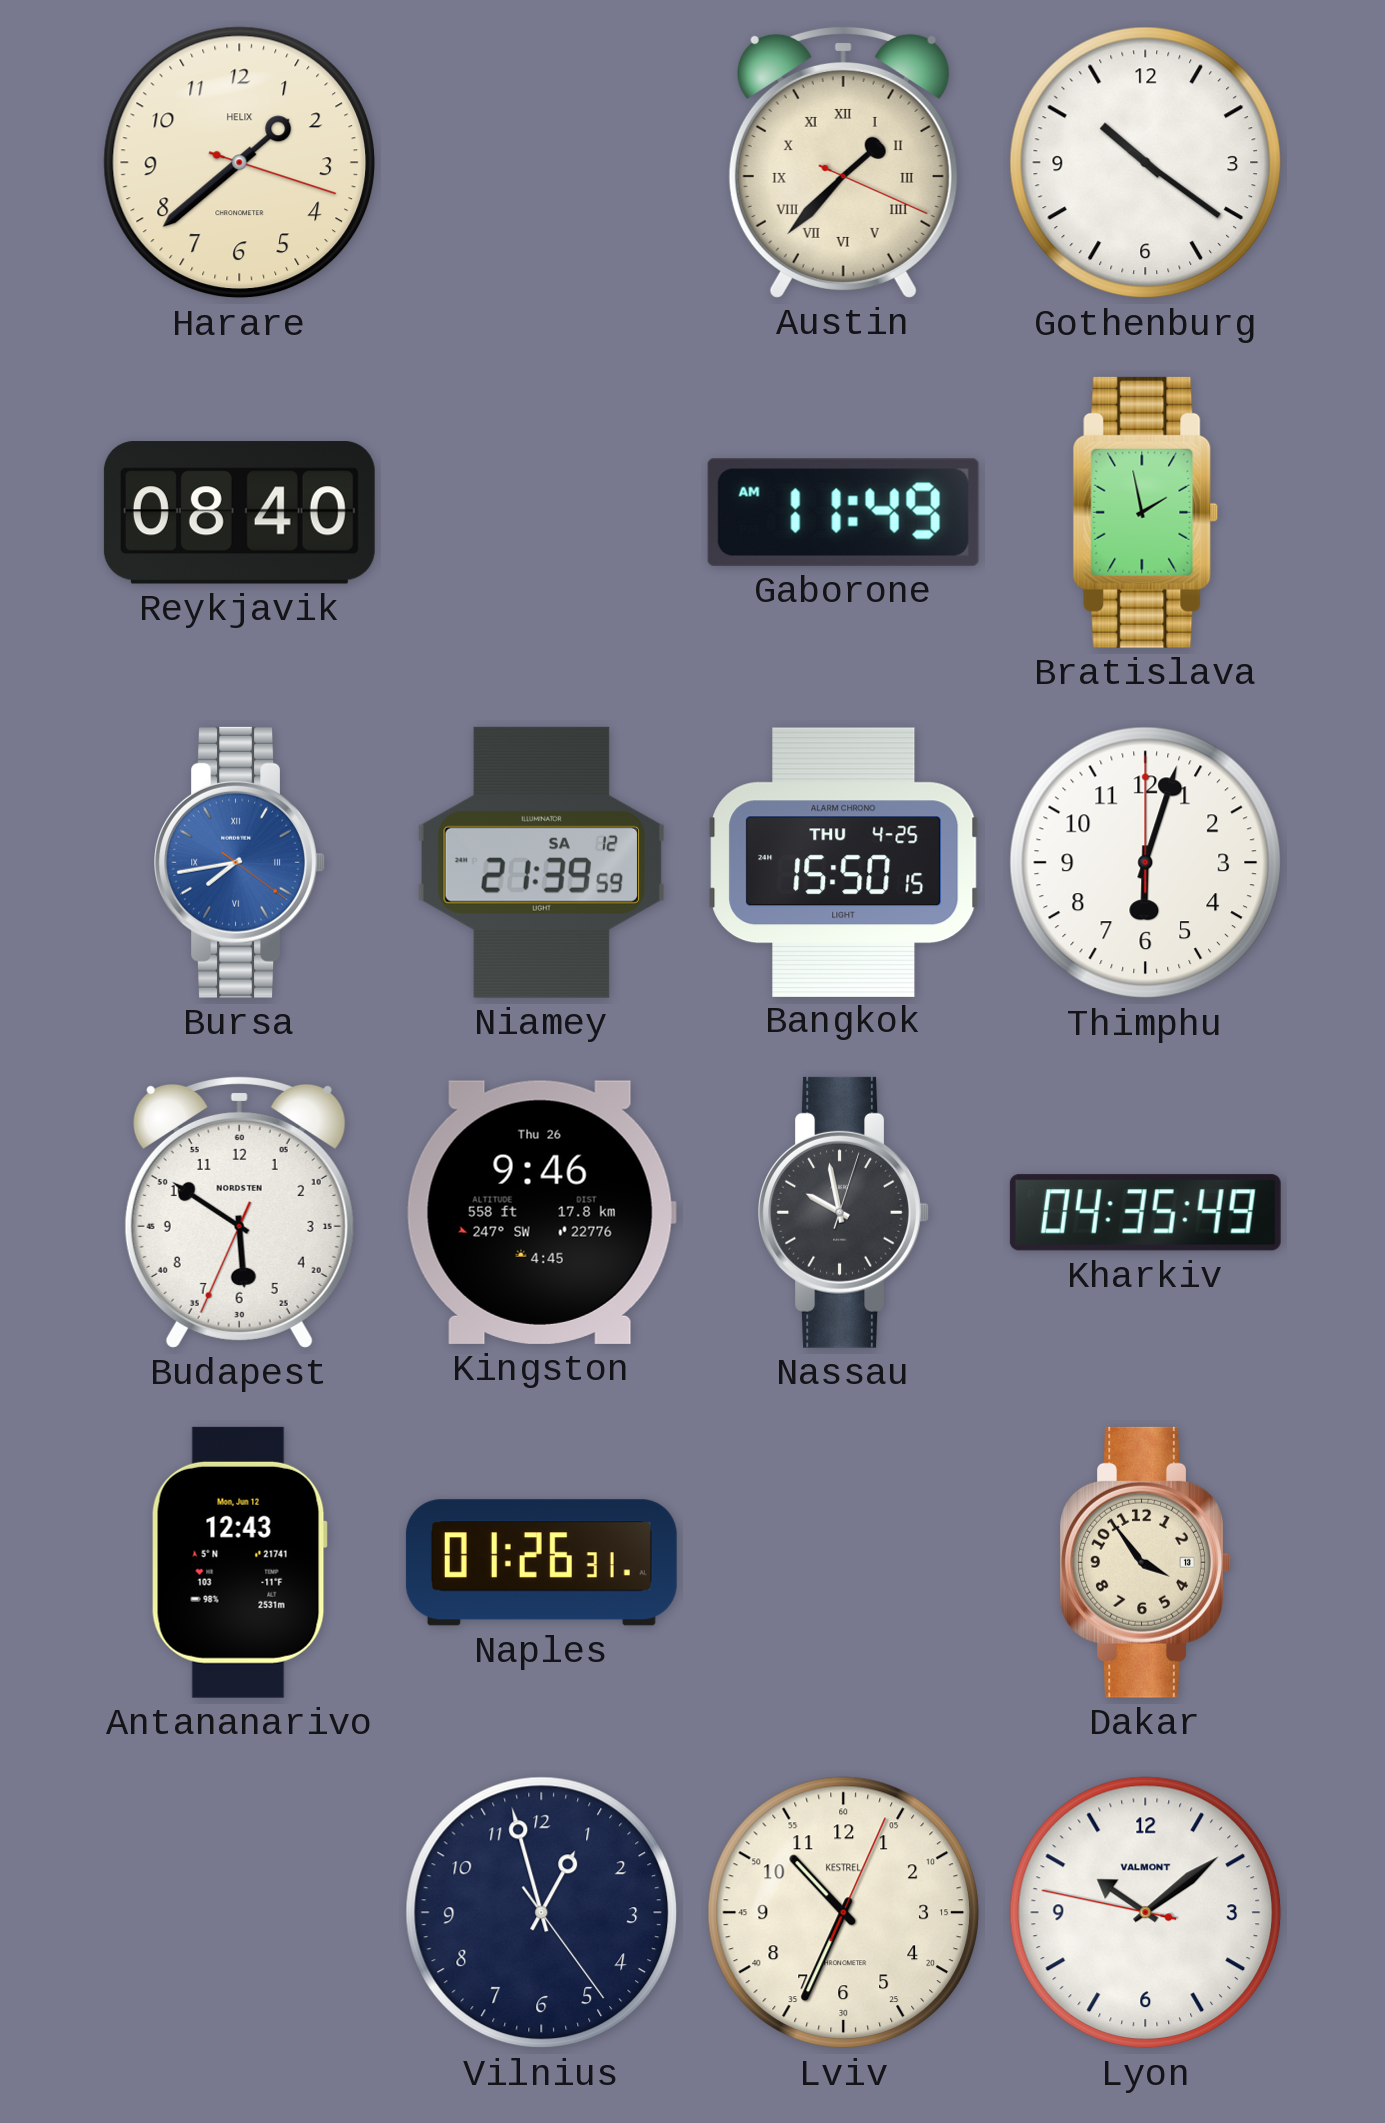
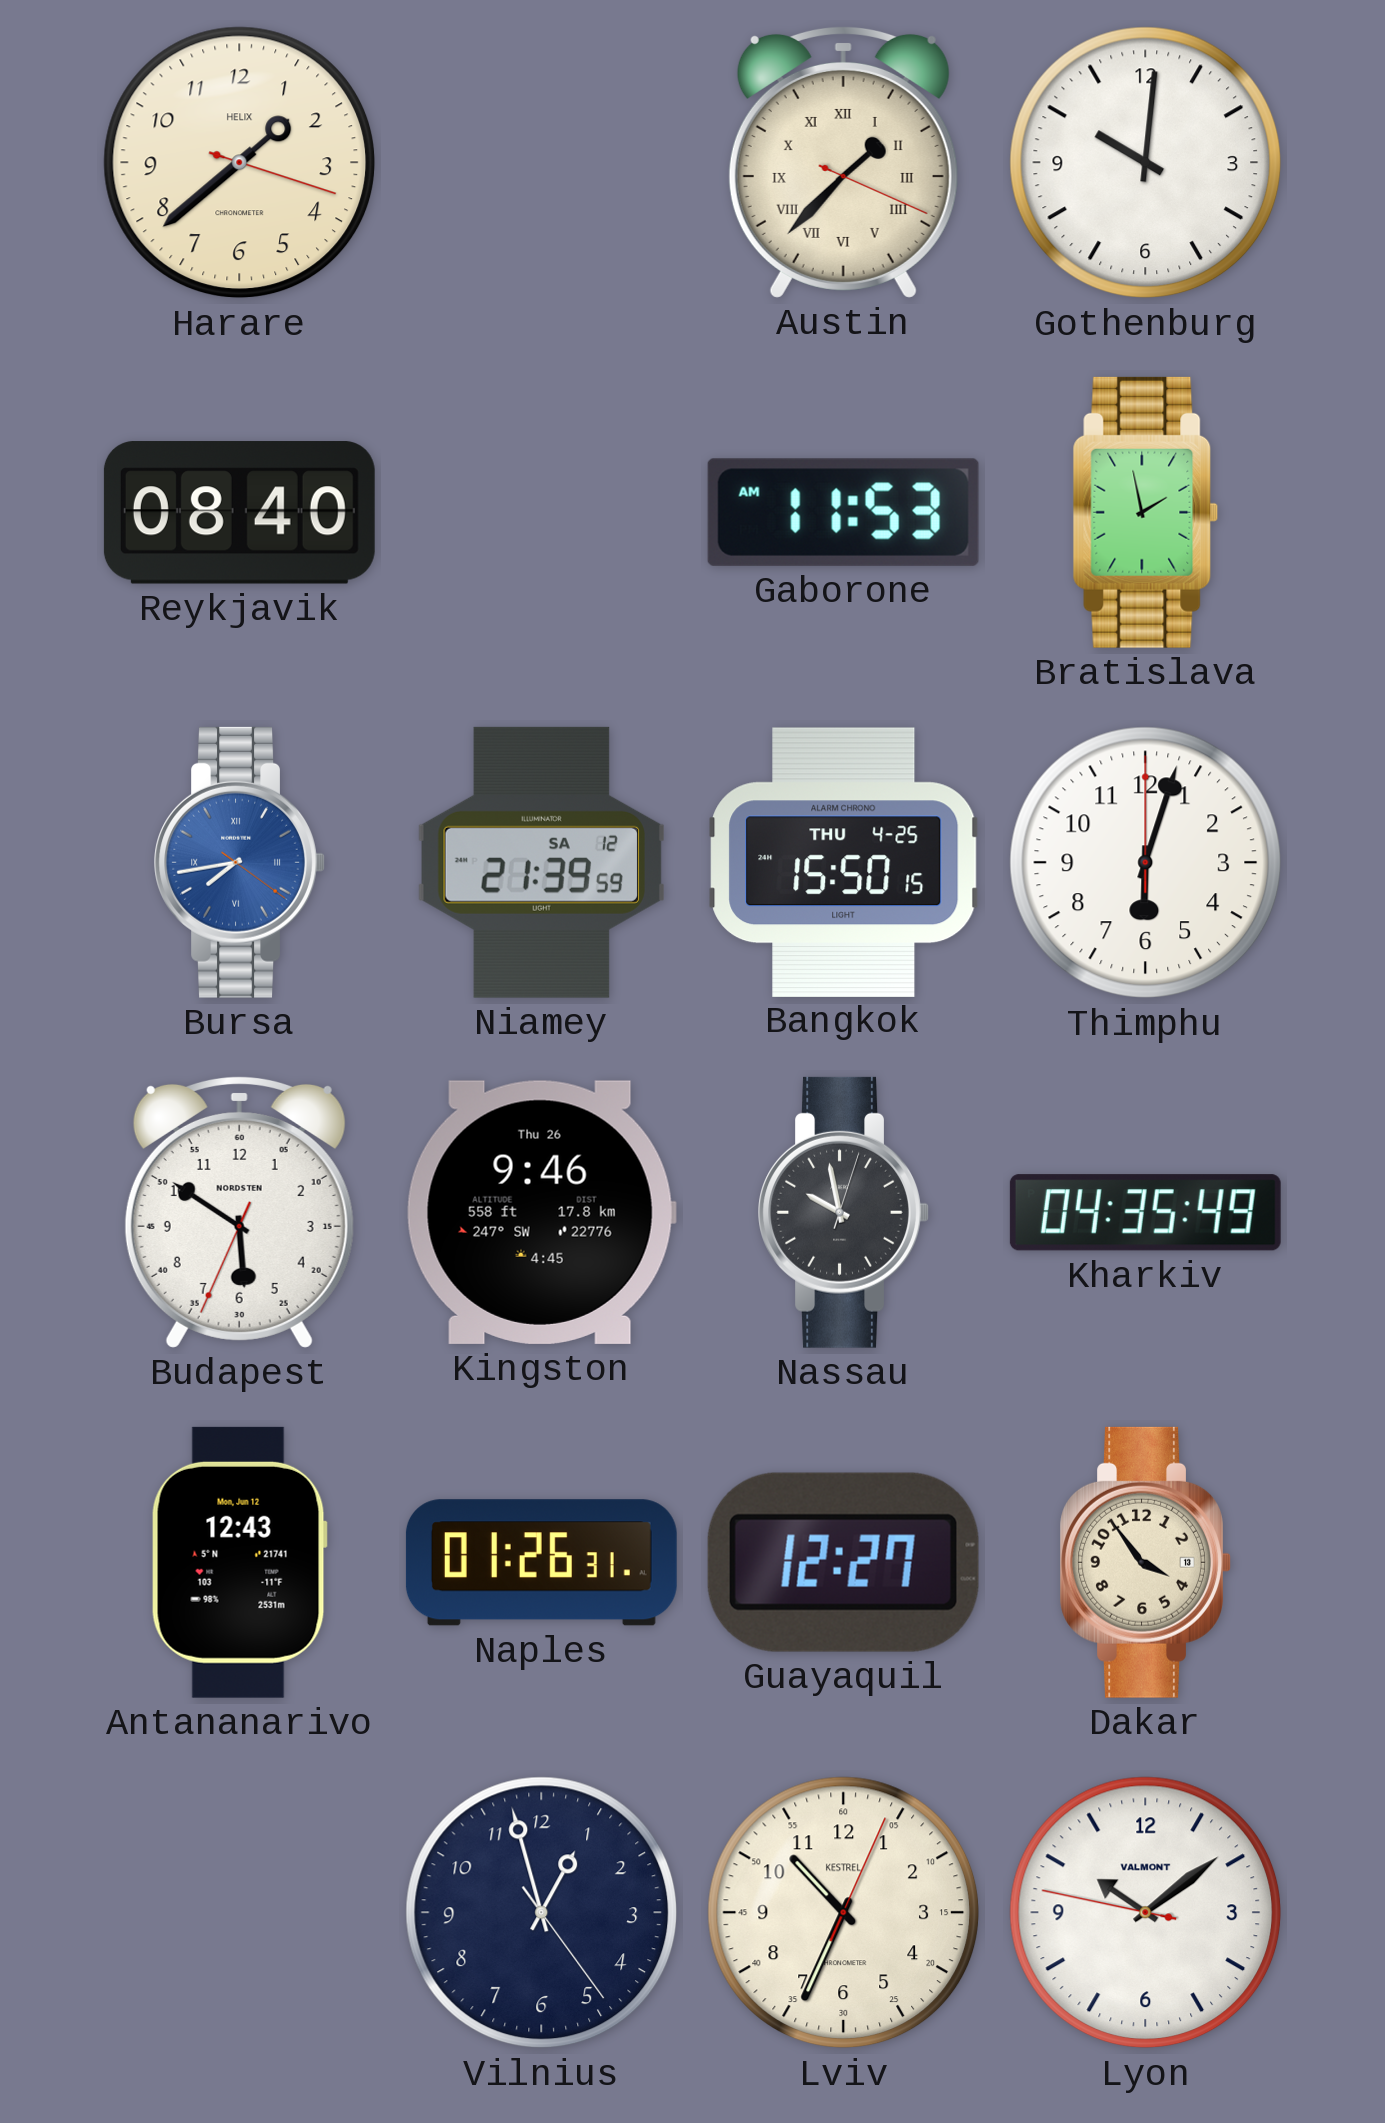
Gothenburg: 10:21 -> 10:01 (1146, 163)
Gaborone: 11:49 -> 11:53 (843, 512)
Guayaquil: none -> 12:27 (843, 1562)
